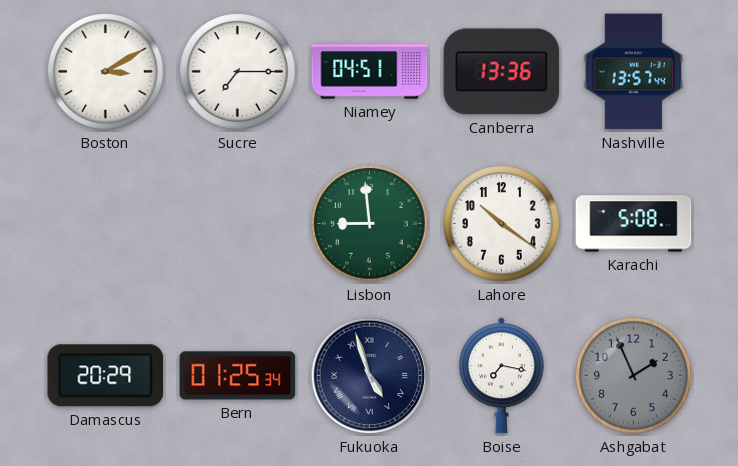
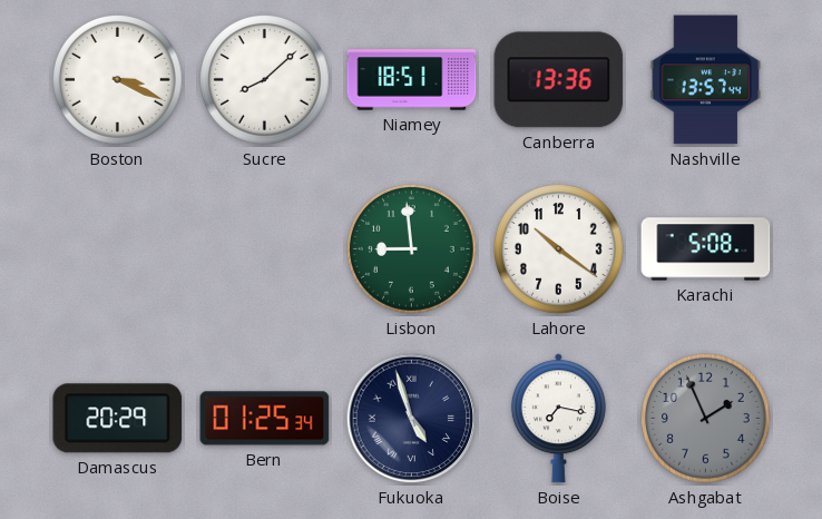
Boston: 3:10 -> 3:19 (118, 80)
Sucre: 7:15 -> 8:08 (265, 80)
Niamey: 04:51 -> 18:51 (412, 80)
